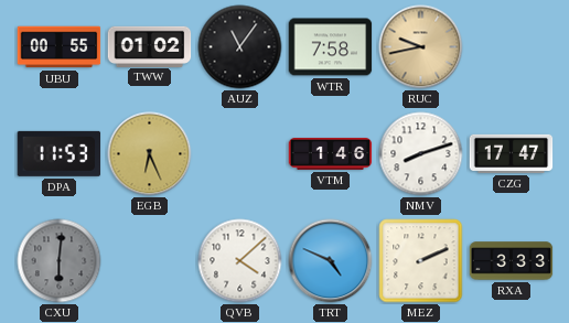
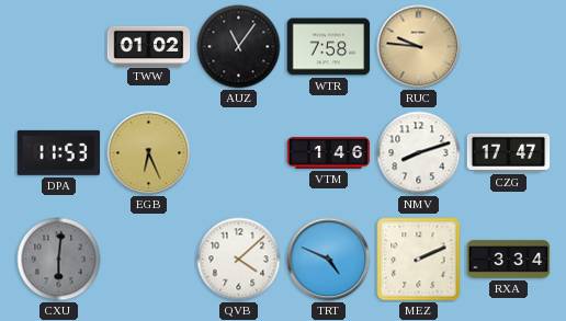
UBU: 00:55 -> none (60, 47)
RUC: 9:43 -> 9:46 (419, 47)
RXA: 3:33 -> 3:34 (509, 260)
